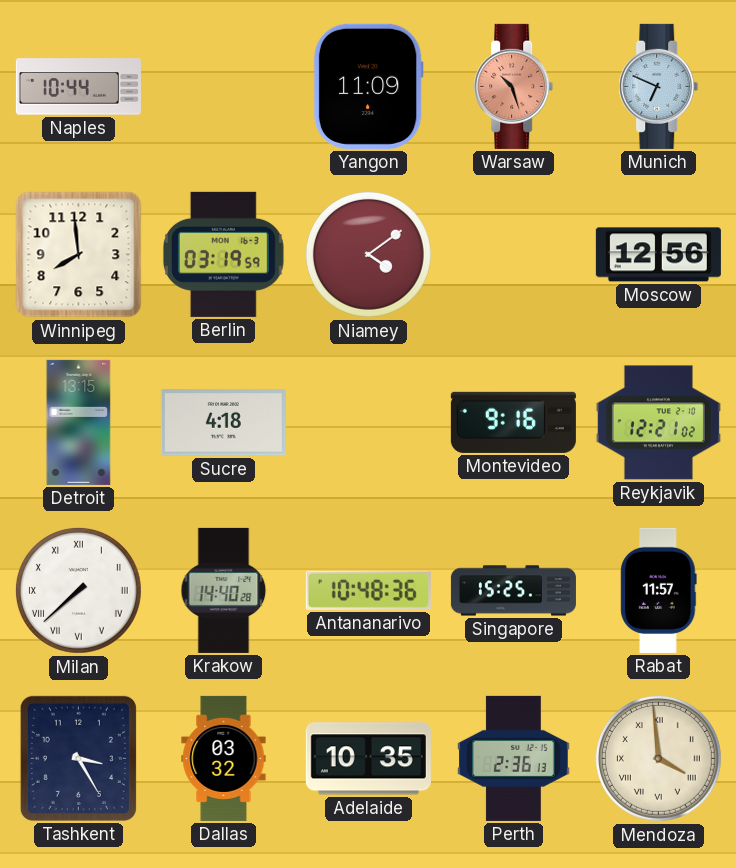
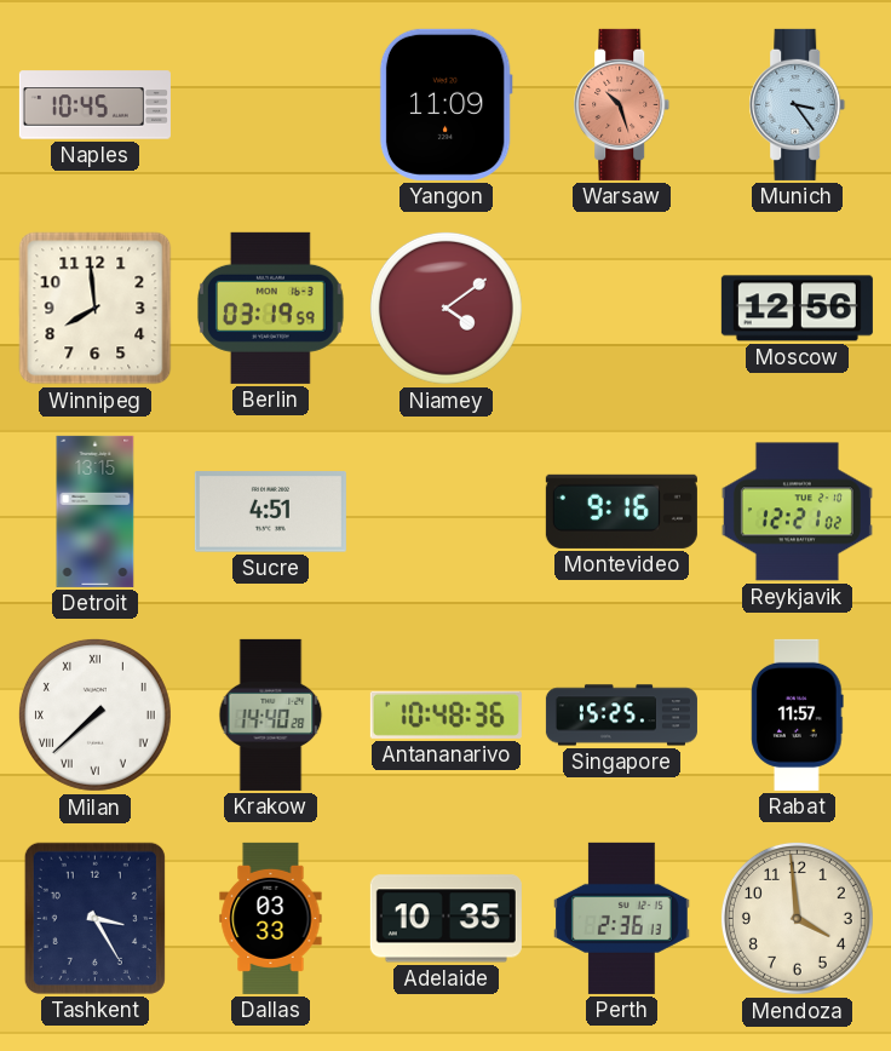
Naples: 10:44 -> 10:45 (94, 105)
Munich: 6:49 -> 3:24 (798, 104)
Sucre: 4:18 -> 4:51 (270, 512)
Dallas: 03:32 -> 03:33 (271, 918)
Mendoza numerals: Roman -> Arabic (797, 918)
